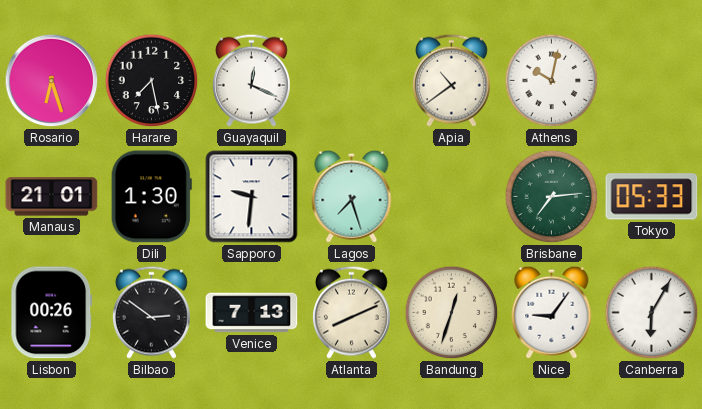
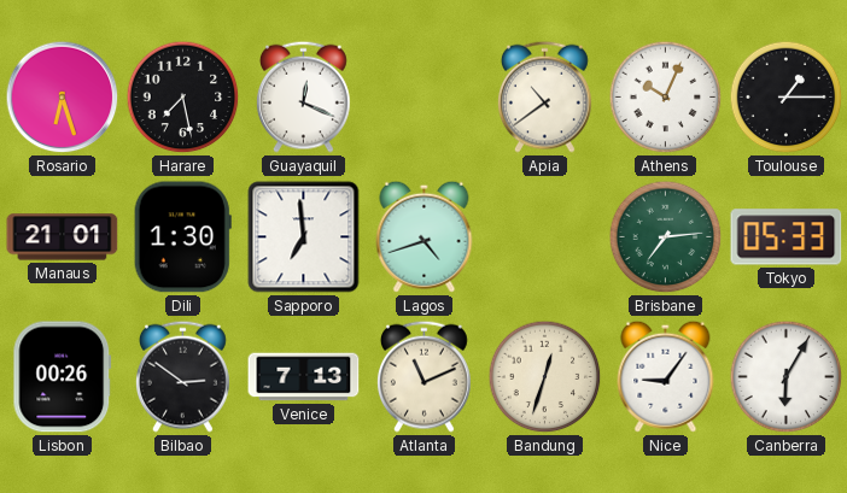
Athens: 10:02 -> 10:04 (666, 98)
Toulouse: none -> 1:15 (787, 98)
Sapporo: 9:31 -> 6:59 (304, 237)
Lagos: 7:27 -> 4:42 (425, 236)
Atlanta: 8:11 -> 11:11 (423, 376)
